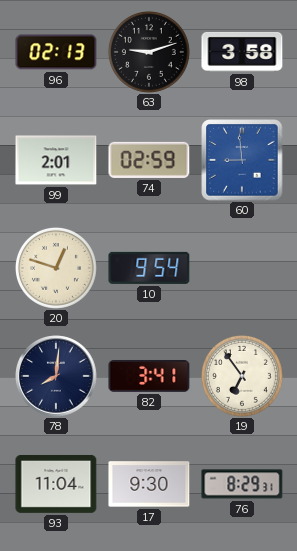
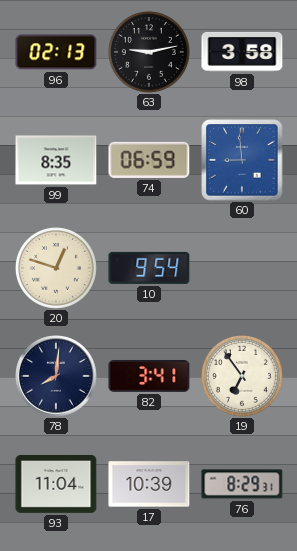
63: 9:12 -> 9:13 (149, 52)
99: 2:01 -> 8:35 (56, 160)
74: 02:59 -> 06:59 (149, 160)
17: 9:30 -> 10:39 (149, 484)
